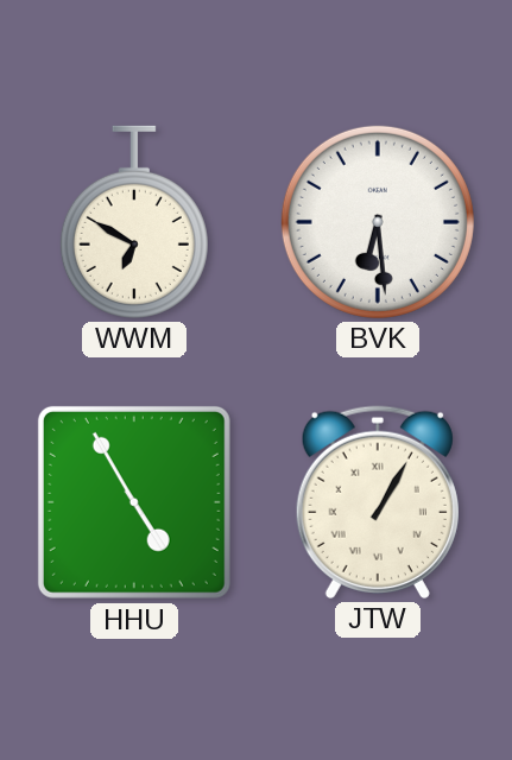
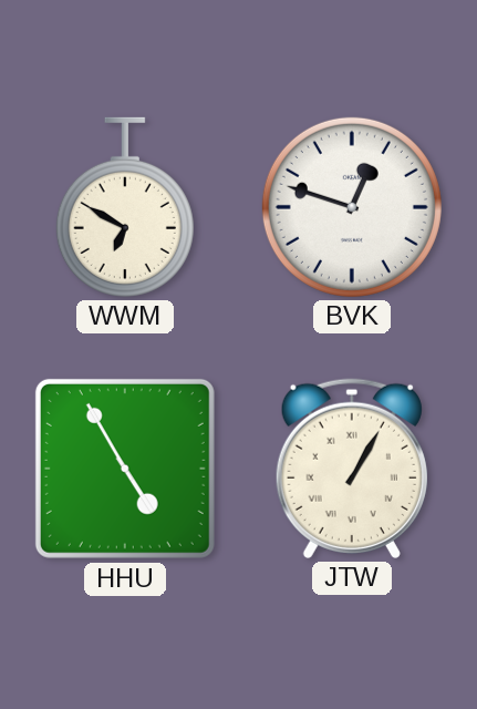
BVK: 6:29 -> 12:48 (352, 207)
